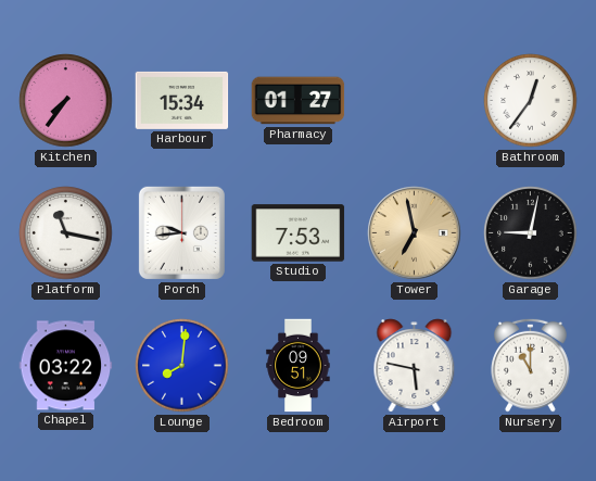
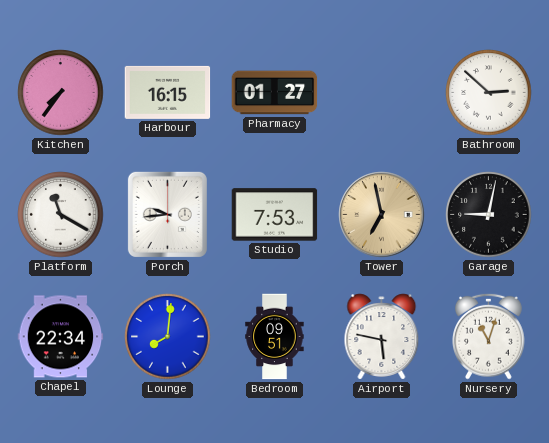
Harbour: 15:34 -> 16:15 (168, 92)
Bathroom: 12:36 -> 2:52 (489, 93)
Platform: 11:17 -> 11:20 (61, 215)
Chapel: 03:22 -> 22:34 (61, 337)
Nursery: 11:00 -> 11:03 (489, 336)
